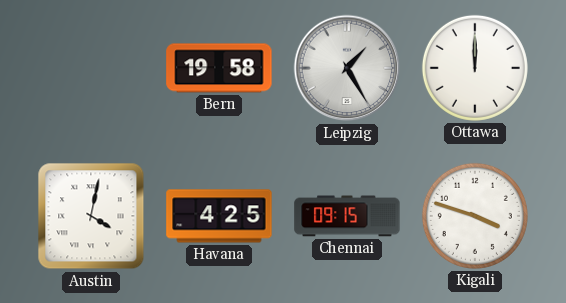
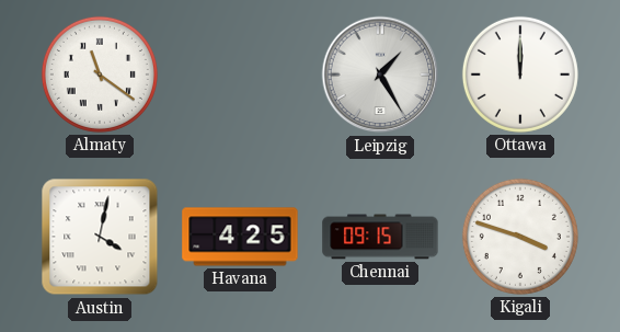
Almaty: none -> 11:21 (100, 75)
Bern: 19:58 -> none (219, 68)
